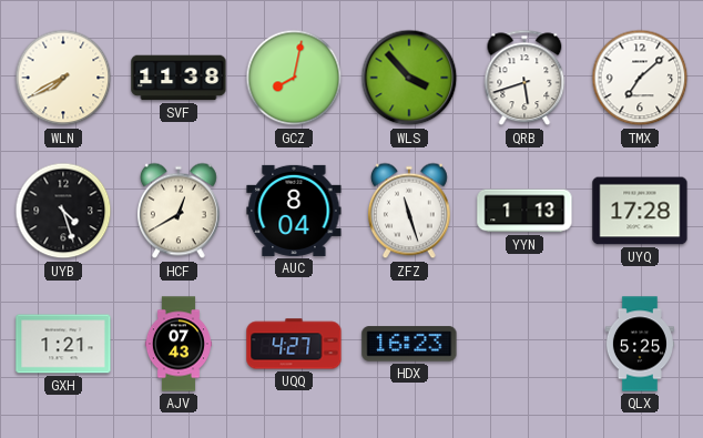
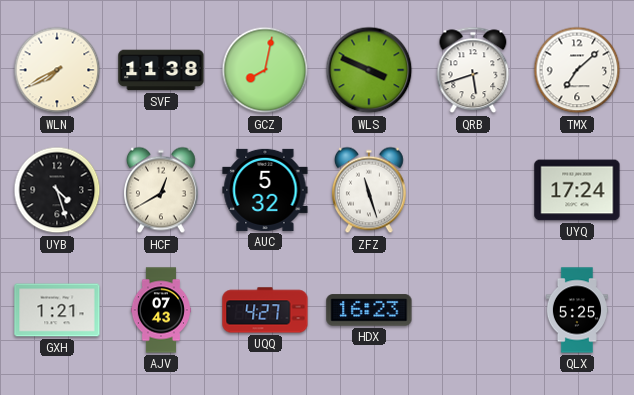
WLS: 3:53 -> 3:49 (369, 70)
AUC: 8:04 -> 5:32 (265, 190)
YYN: 1:13 -> none (524, 211)
UYQ: 17:28 -> 17:24 (577, 190)
